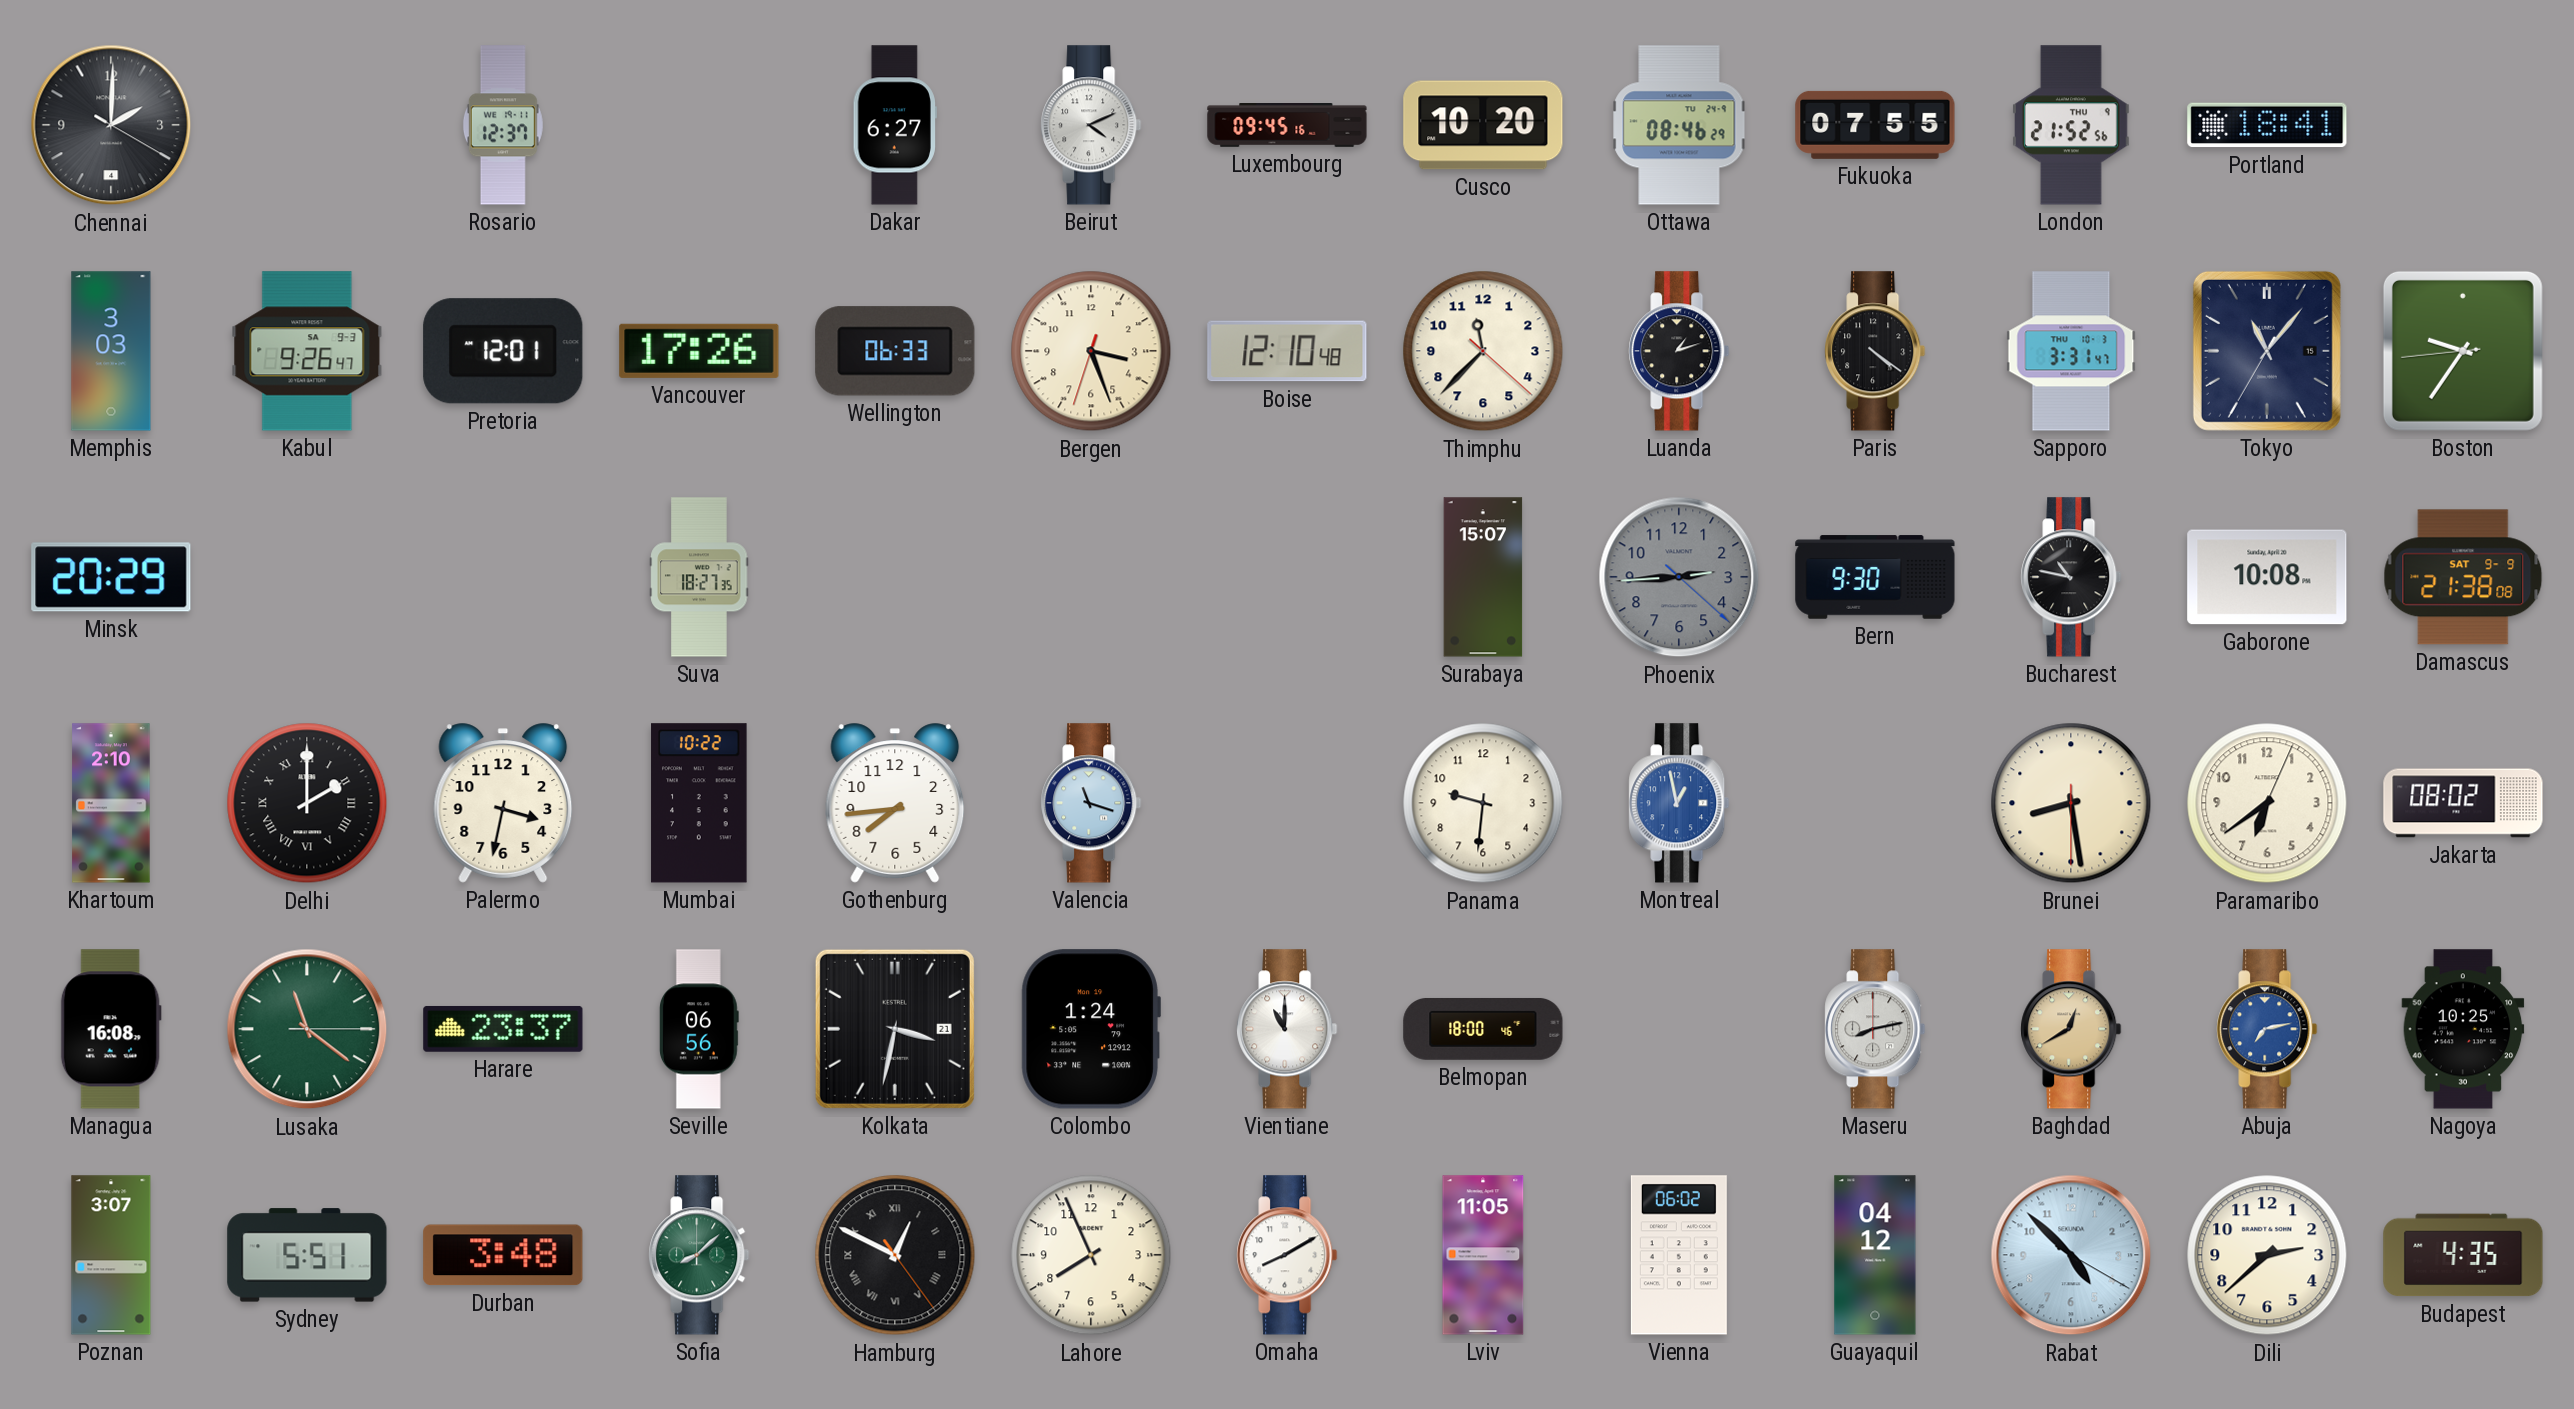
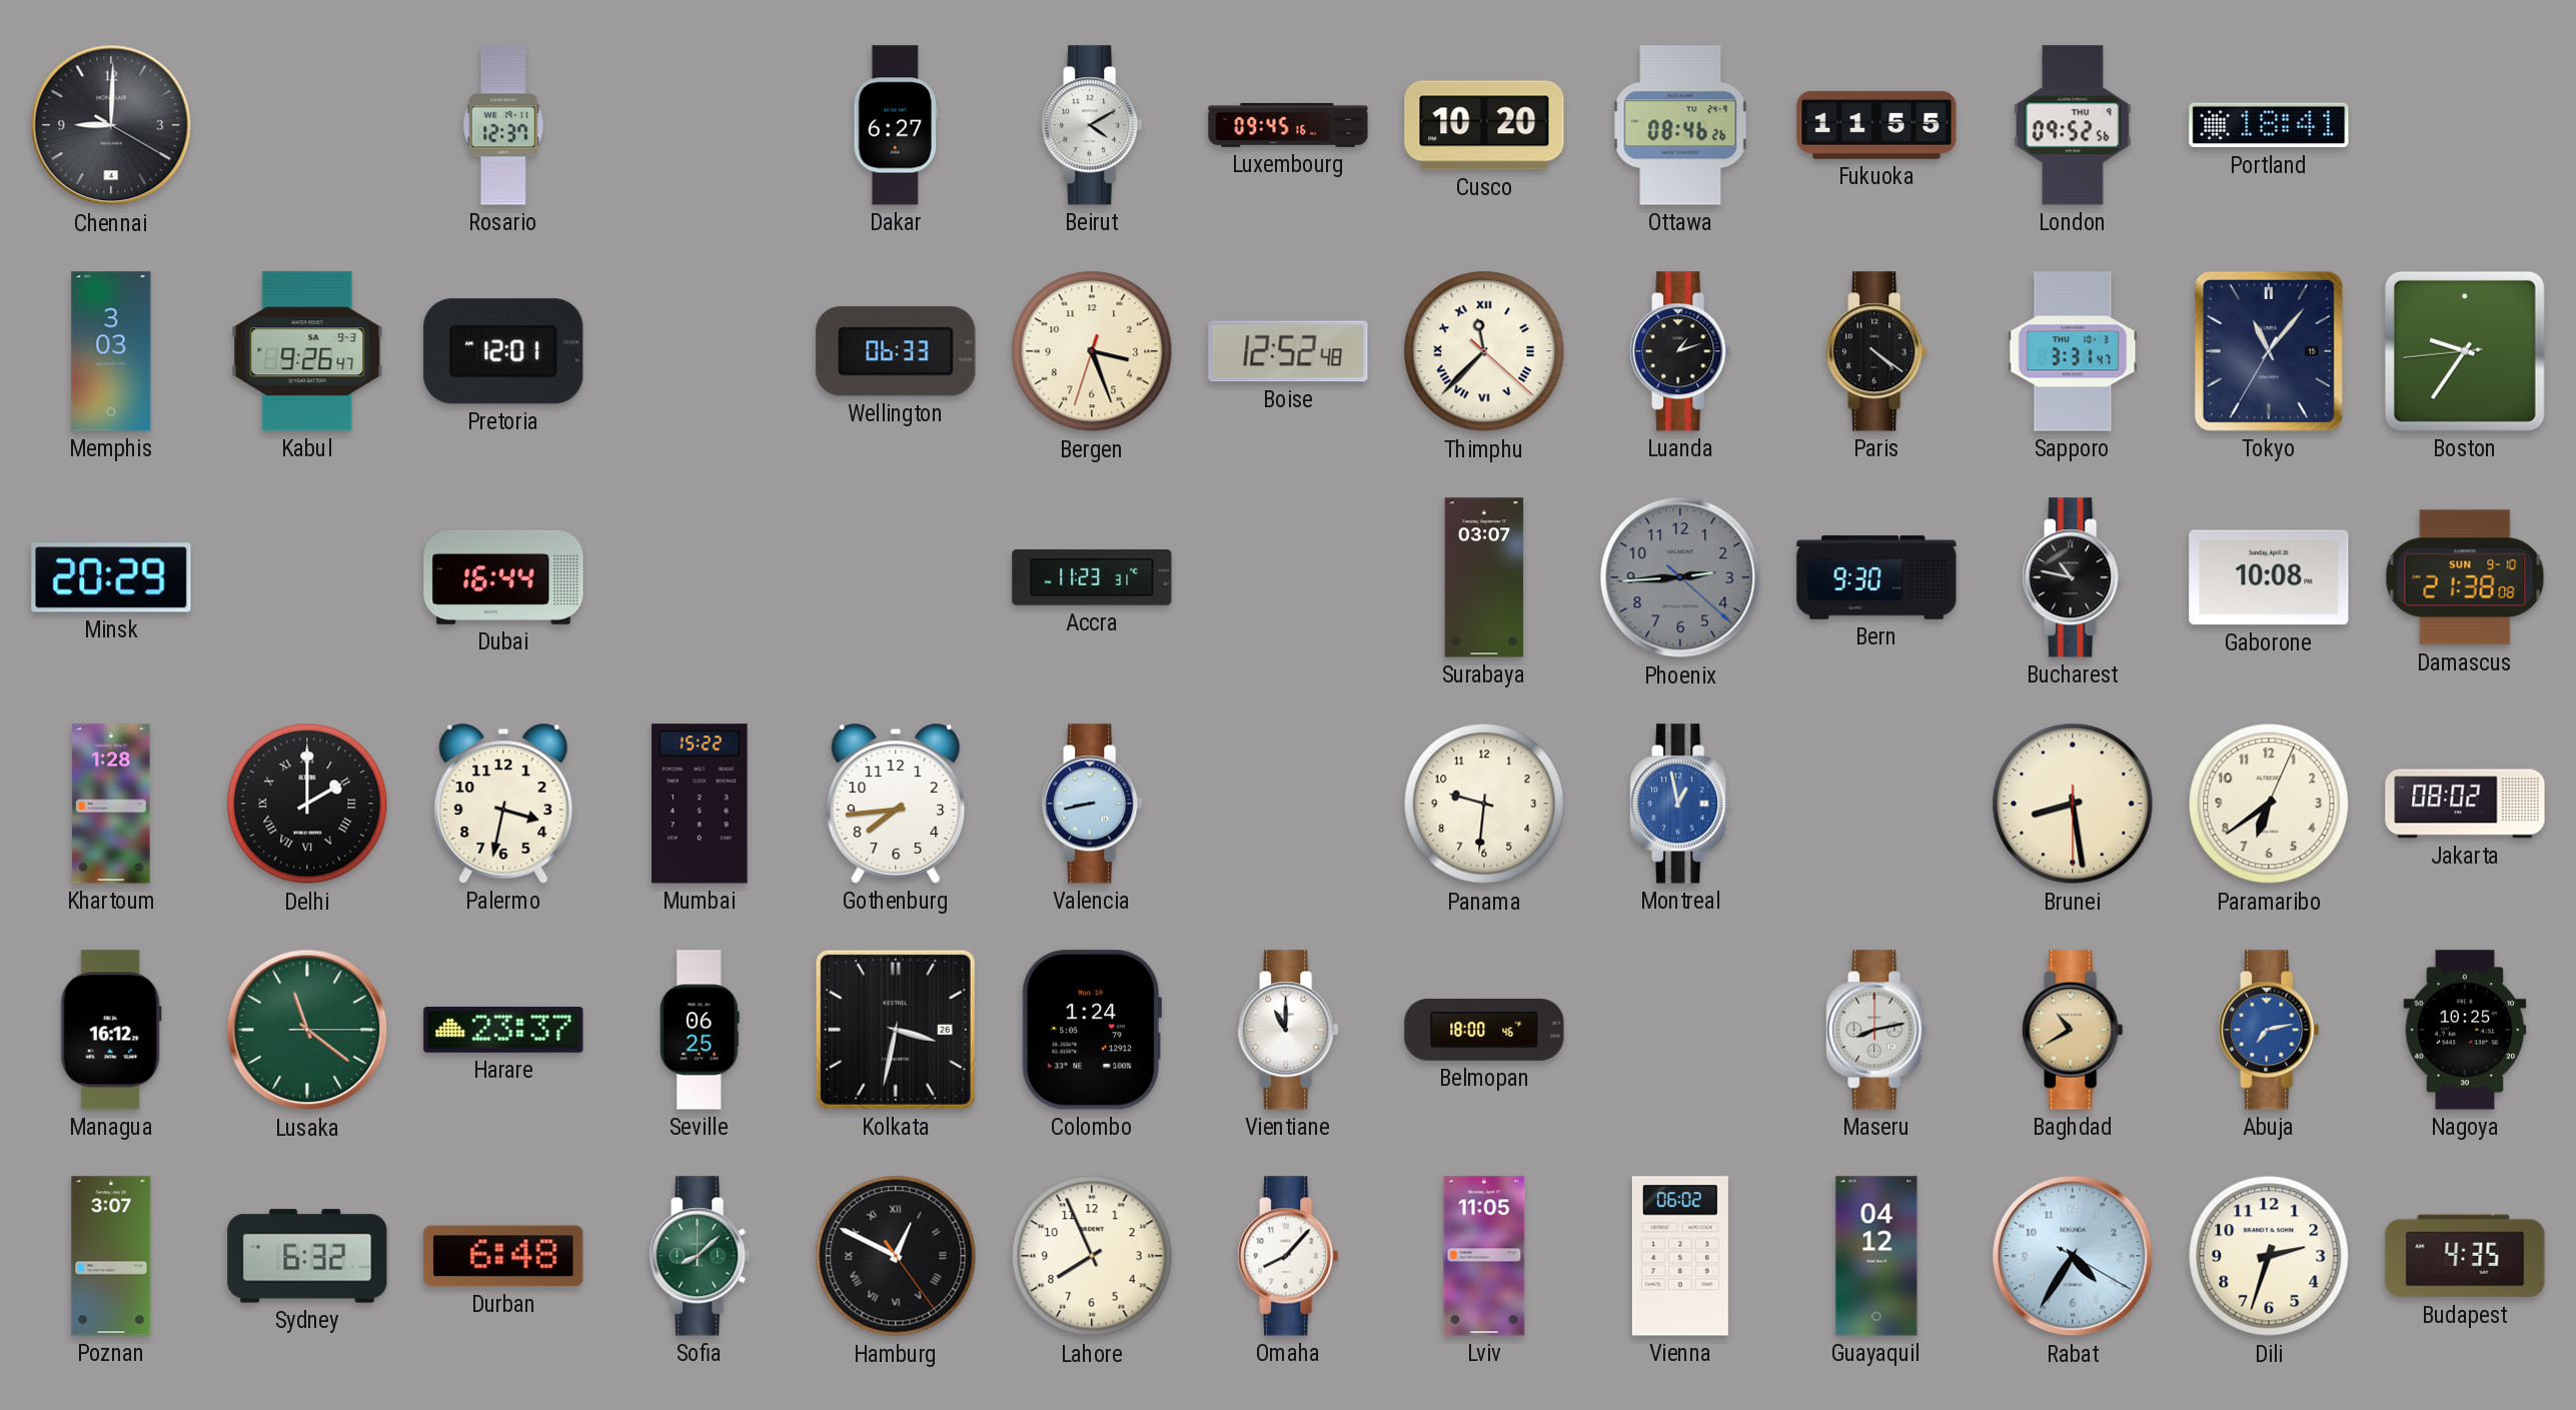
Chennai: 2:00 -> 9:00 (111, 125)
Beirut: 4:11 -> 4:10 (1092, 125)
Ottawa: 08:46:29 -> 08:46:26 (1680, 125)
Fukuoka: 07:55 -> 11:55 (1876, 125)
London: 21:52 -> 09:52 (2073, 125)
Vancouver: 17:26 -> none (699, 351)
Boise: 12:10 -> 12:52 (1288, 351)
Thimphu numerals: Arabic -> Roman (1484, 351)
Dubai: none -> 16:44 (503, 577)
Suva: 18:27 -> none (699, 577)
Accra: none -> 11:23 (1092, 577)
Surabaya: 15:07 -> 03:07 (1484, 577)
Damascus date: SAT 9-9 -> SUN 9-10 (2465, 577)
Khartoum: 2:10 -> 1:28 (111, 804)
Mumbai: 10:22 -> 15:22 (700, 804)
Valencia: 11:18 -> 8:43 (1092, 804)
Managua: 16:08 -> 16:12 (111, 1030)
Seville: 06:56 -> 06:25 (700, 1030)
Kolkata date: 21 -> 26 (896, 1030)
Baghdad: 12:40 -> 10:40 (2073, 1030)
Sydney: 5:51 -> 6:32 (307, 1256)
Durban: 3:48 -> 6:48 (503, 1256)
Omaha: 8:10 -> 8:07 (1288, 1256)
Rabat: 4:52 -> 4:35 (2073, 1256)
Dili: 2:38 -> 2:33 (2269, 1256)
